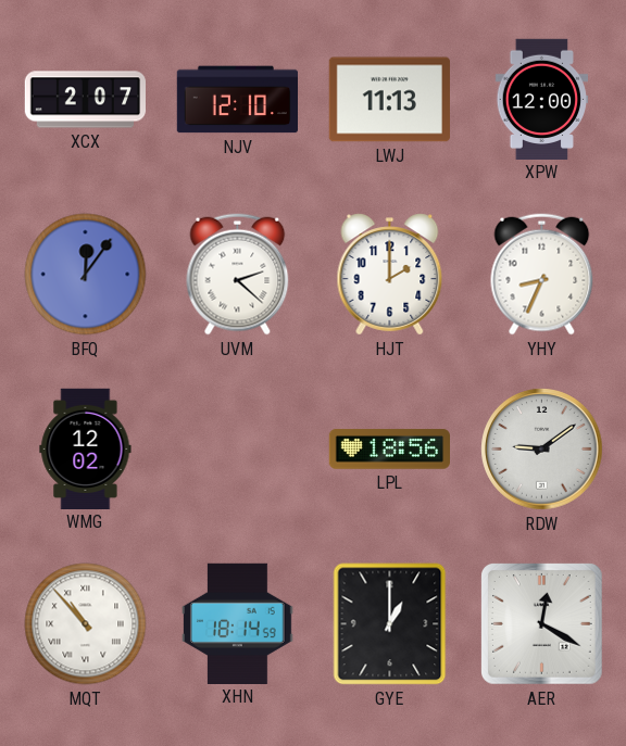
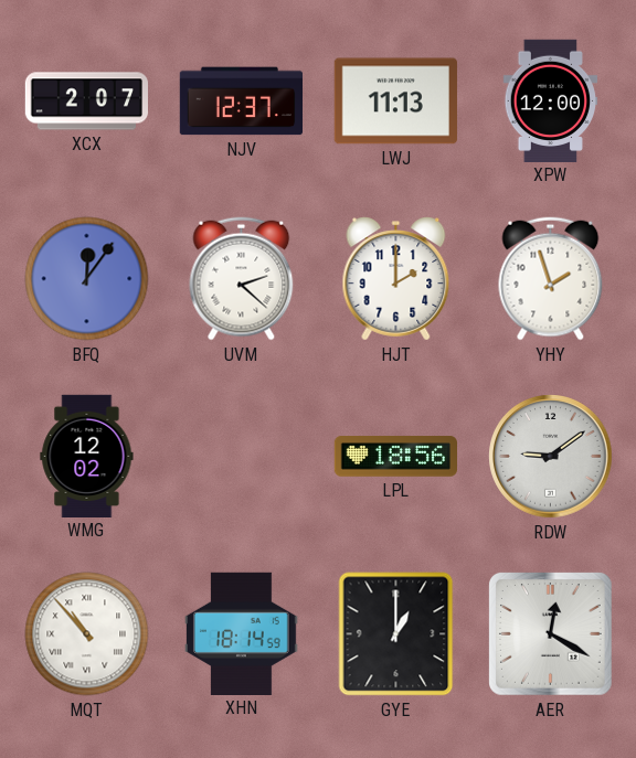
NJV: 12:10 -> 12:37 (241, 102)
YHY: 8:34 -> 1:57 (551, 279)
